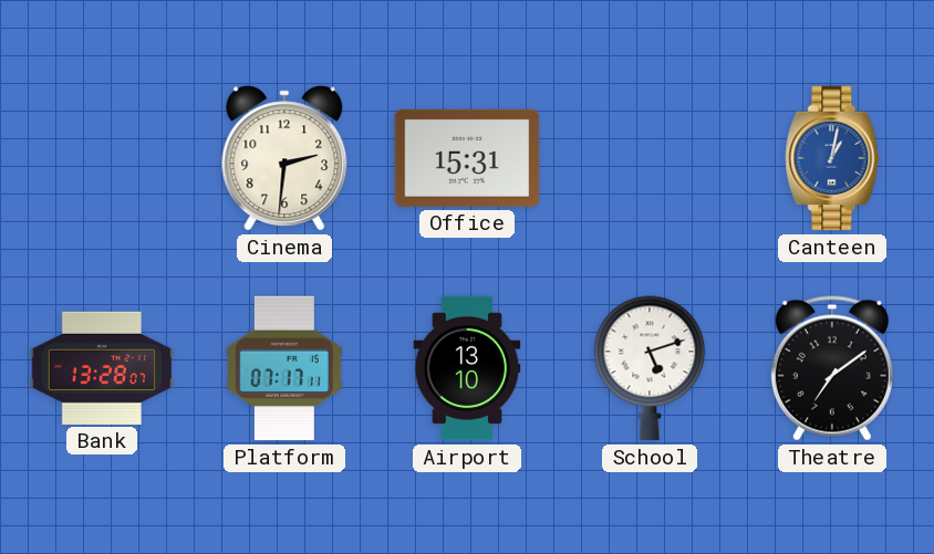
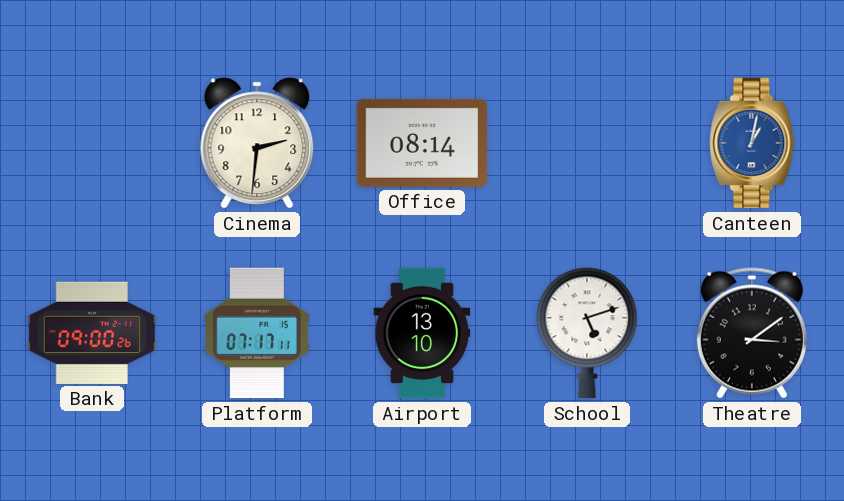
Office: 15:31 -> 08:14 (422, 143)
Bank: 13:28 -> 09:00 (92, 333)
Theatre: 7:09 -> 3:09 (752, 333)
